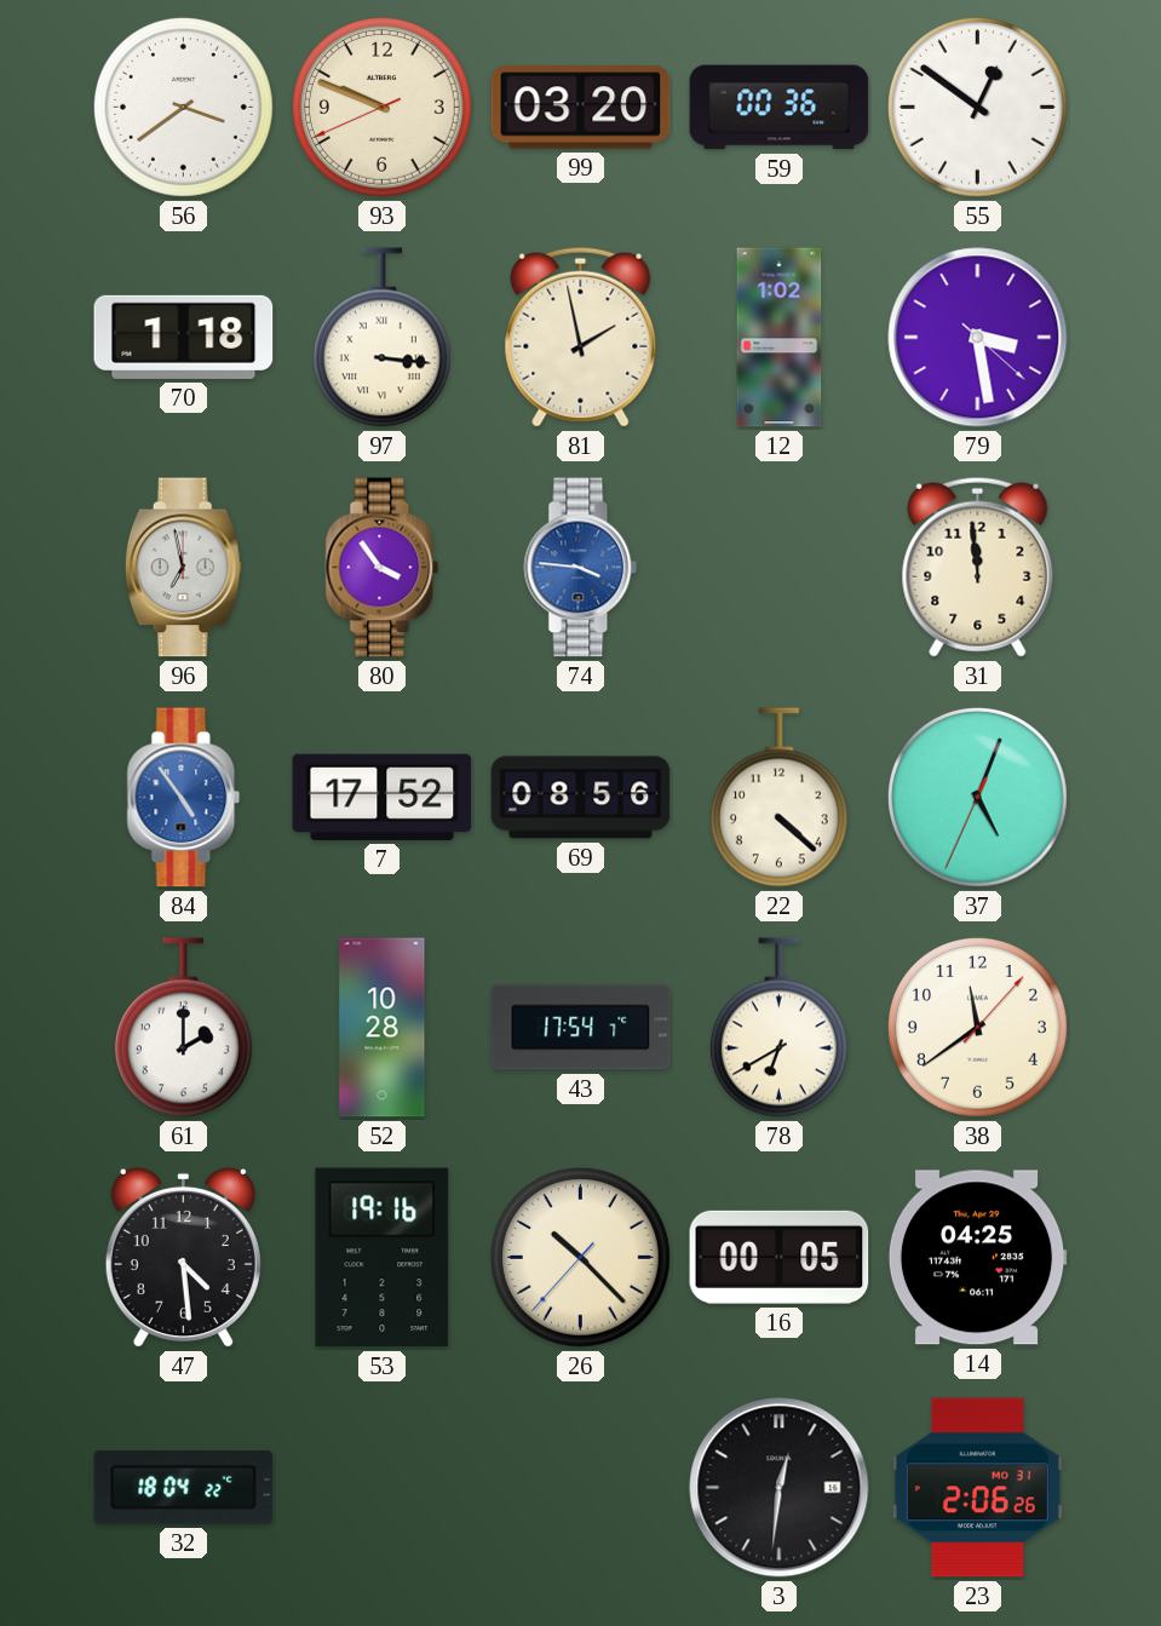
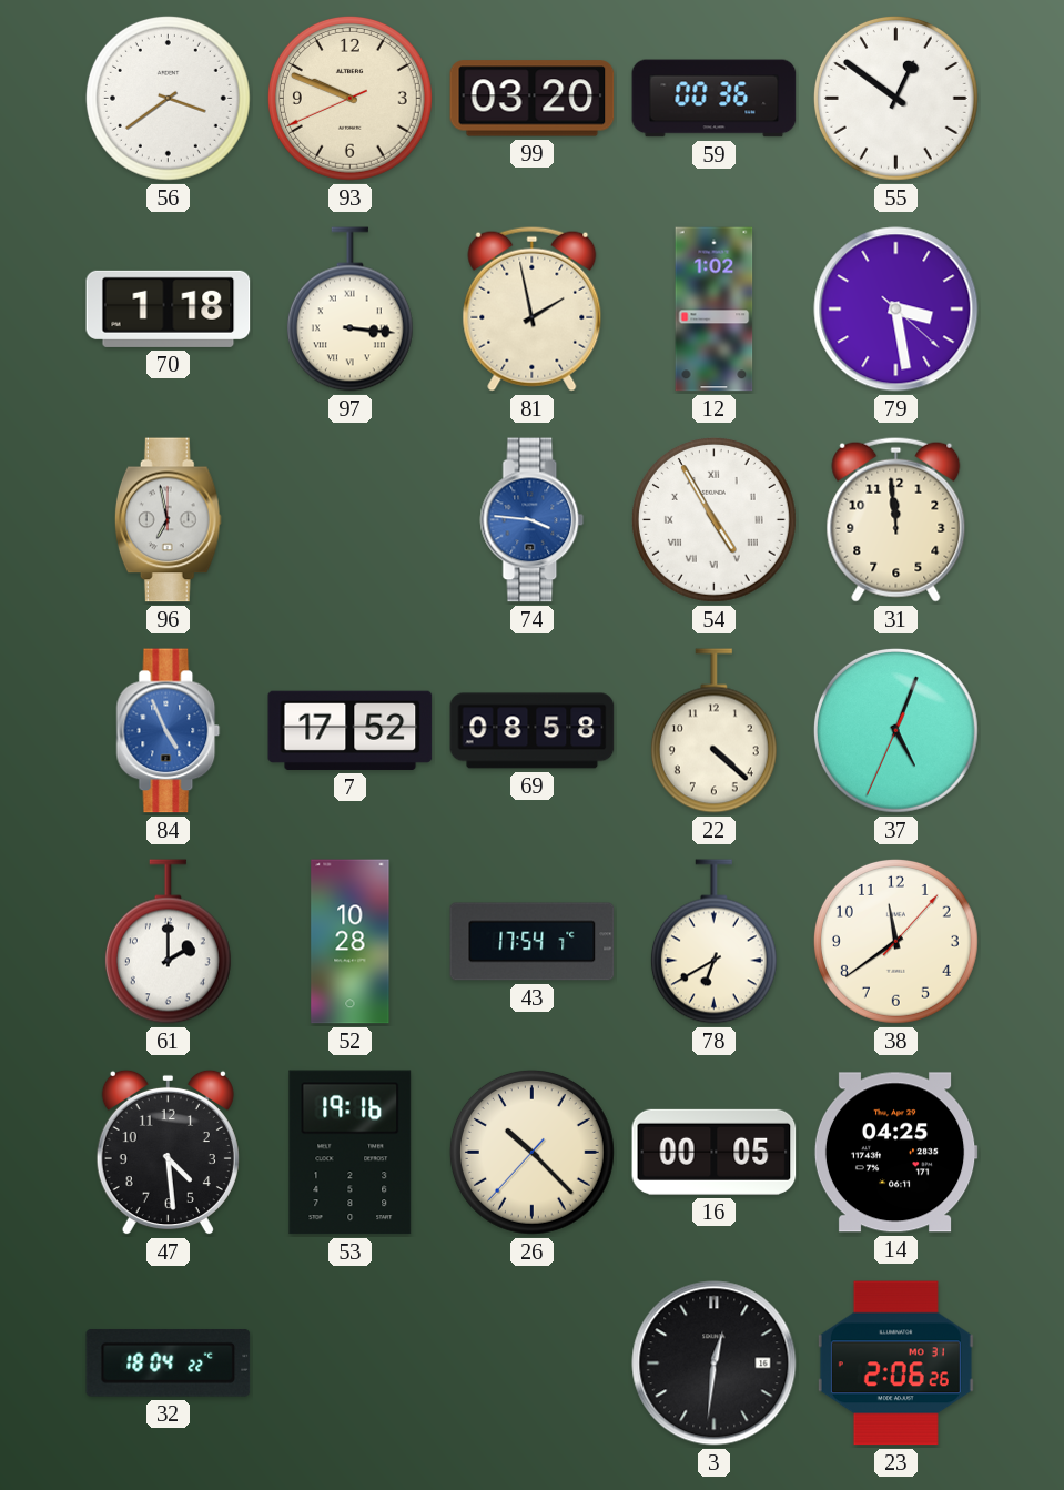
80: 3:54 -> none (383, 568)
54: none -> 4:55 (713, 519)
84: 4:54 -> 4:56 (169, 731)
69: 08:56 -> 08:58 (533, 731)
